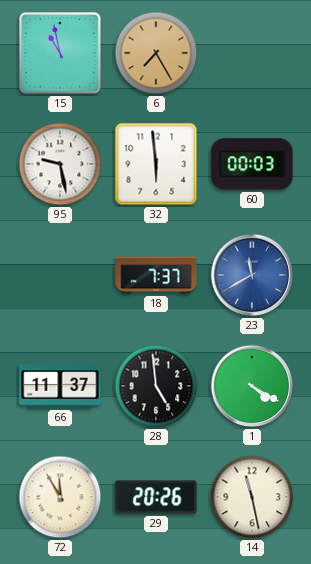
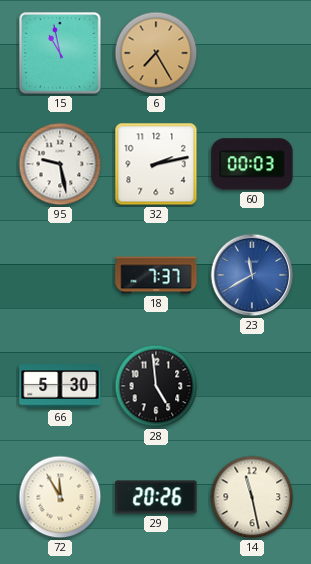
32: 5:59 -> 2:13 (156, 164)
66: 11:37 -> 5:30 (60, 386)
1: 4:20 -> none (252, 386)
